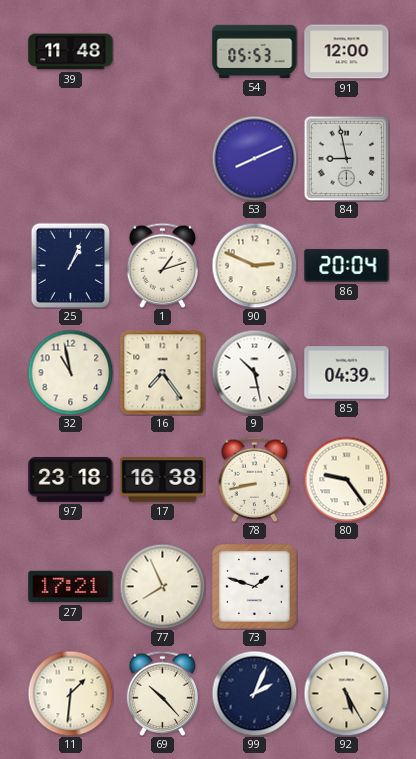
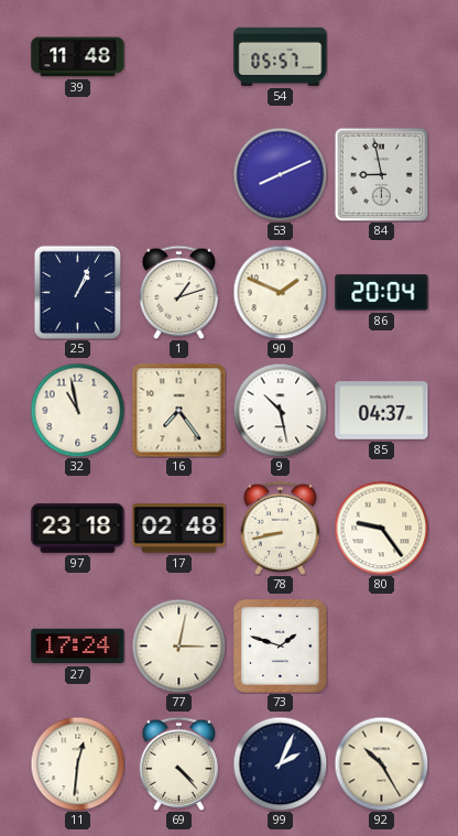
54: 05:53 -> 05:57 (281, 56)
91: 12:00 -> none (347, 52)
90: 2:49 -> 1:49 (280, 292)
85: 04:39 -> 04:37 (382, 411)
17: 16:38 -> 02:48 (179, 529)
27: 17:21 -> 17:24 (78, 647)
77: 7:56 -> 3:02 (178, 645)
11: 1:31 -> 12:31 (77, 763)
69: 10:23 -> 4:23 (179, 763)
92: 5:25 -> 10:25 (381, 763)
